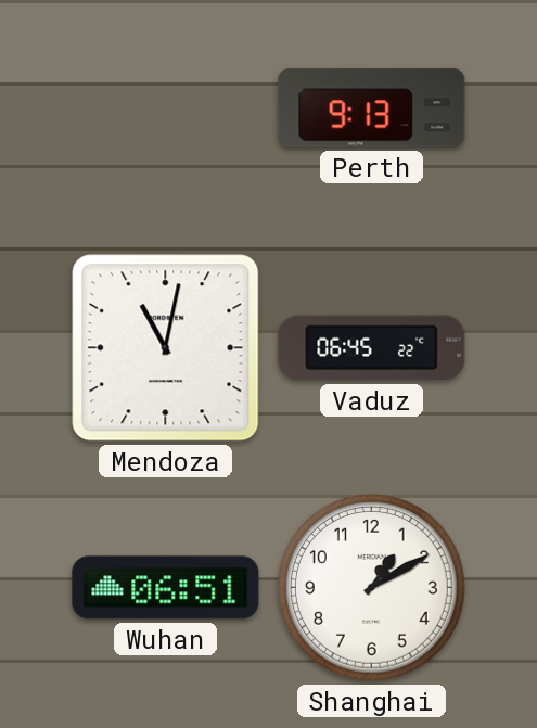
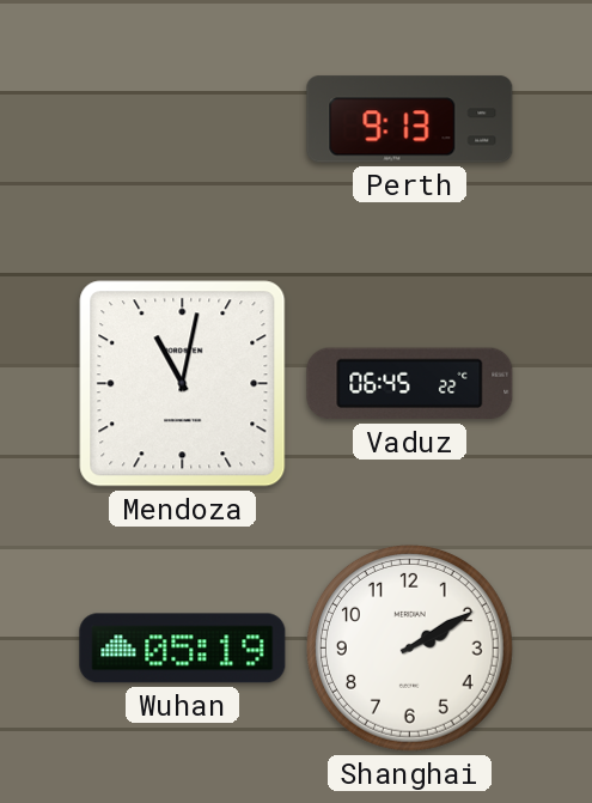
Wuhan: 06:51 -> 05:19 (183, 649)
Shanghai: 1:10 -> 2:10 (409, 647)
